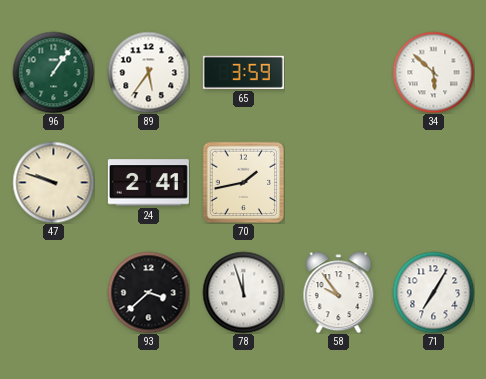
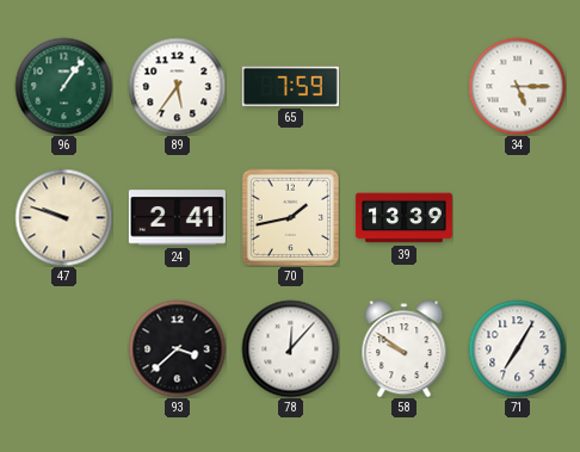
65: 3:59 -> 7:59 (290, 86)
34: 5:52 -> 5:15 (517, 86)
39: none -> 13:39 (403, 218)
78: 11:57 -> 12:07 (290, 348)
58: 9:54 -> 9:51 (405, 348)
